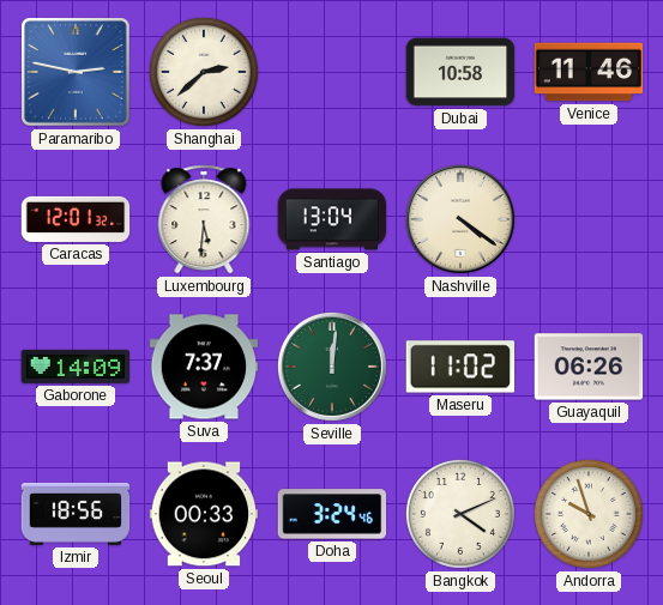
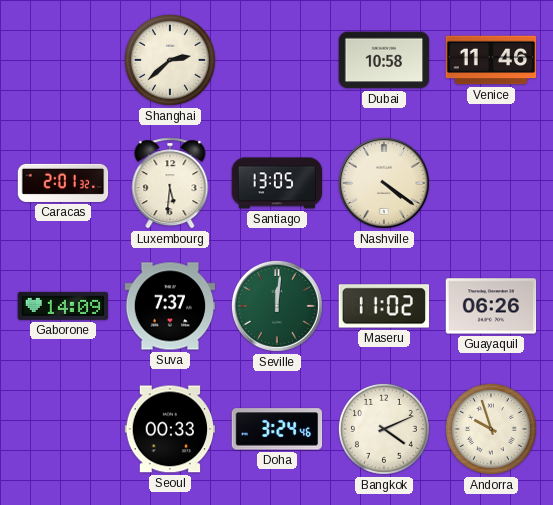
Paramaribo: 2:47 -> none (76, 72)
Caracas: 12:01 -> 2:01 (63, 183)
Santiago: 13:04 -> 13:05 (277, 183)
Izmir: 18:56 -> none (76, 514)
